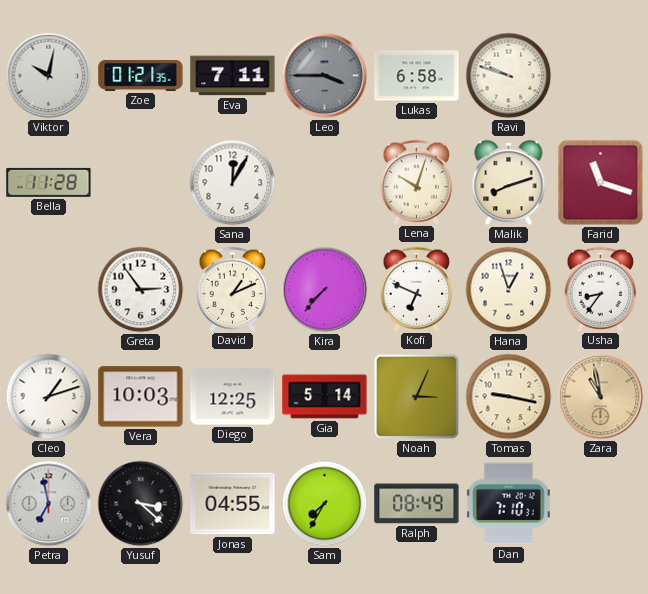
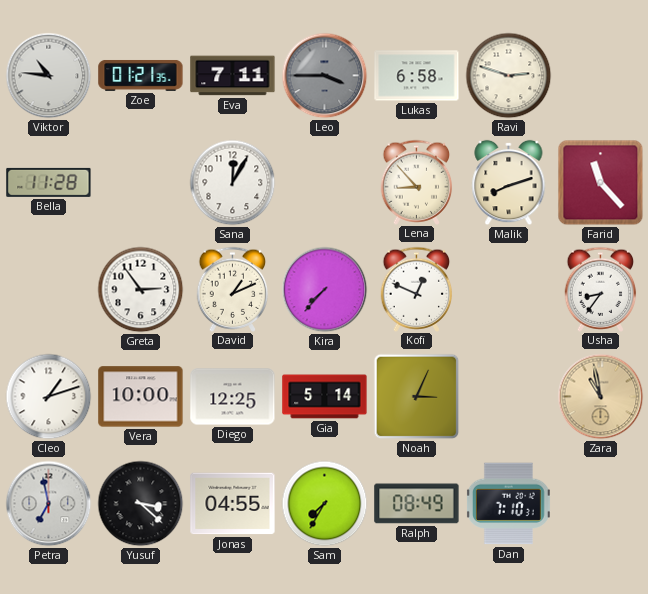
Viktor: 10:02 -> 10:46 (49, 76)
Ravi: 9:48 -> 2:48 (509, 76)
Lena: 10:03 -> 8:53 (417, 182)
Farid: 11:18 -> 11:23 (601, 183)
Kofi: 6:49 -> 12:49 (417, 289)
Hana: 12:57 -> none (509, 290)
Vera: 10:03 -> 10:00 (141, 397)
Tomas: 9:17 -> none (509, 397)
